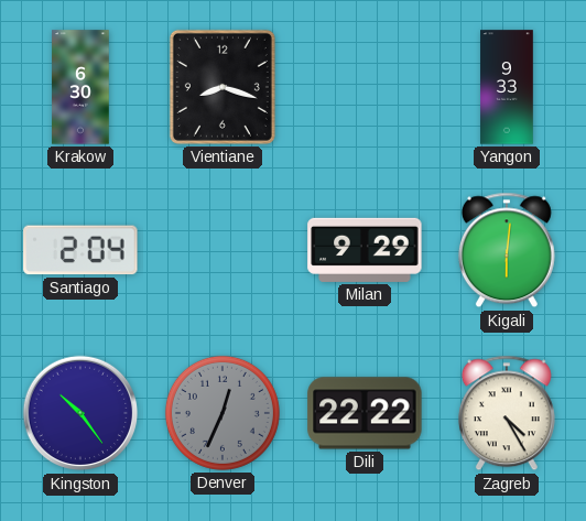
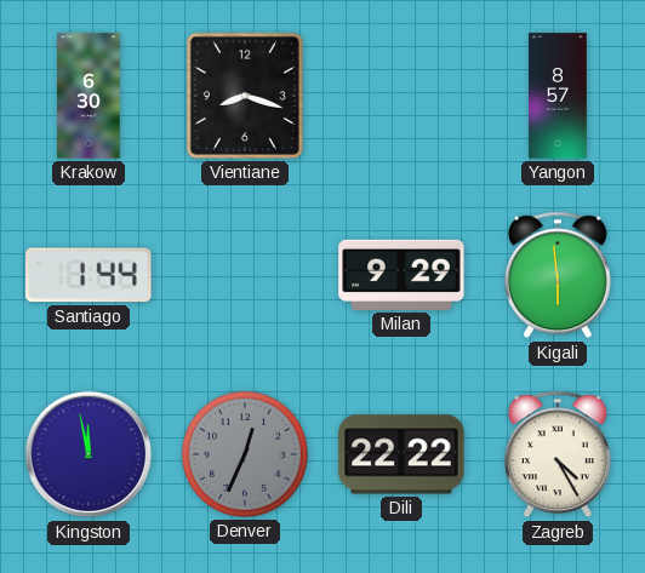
Yangon: 9:33 -> 8:57 (558, 96)
Santiago: 2:04 -> 1:44 (89, 275)
Kigali: 6:01 -> 5:59 (558, 275)
Kingston: 10:24 -> 11:58 (89, 454)
